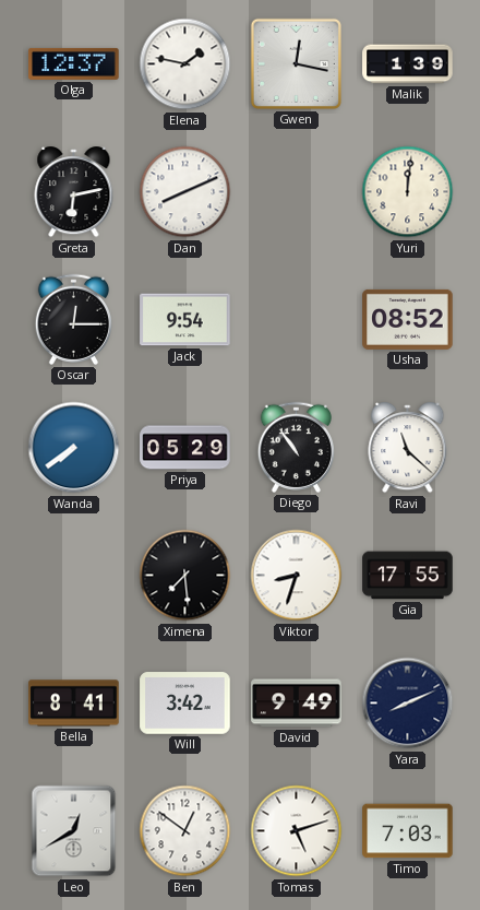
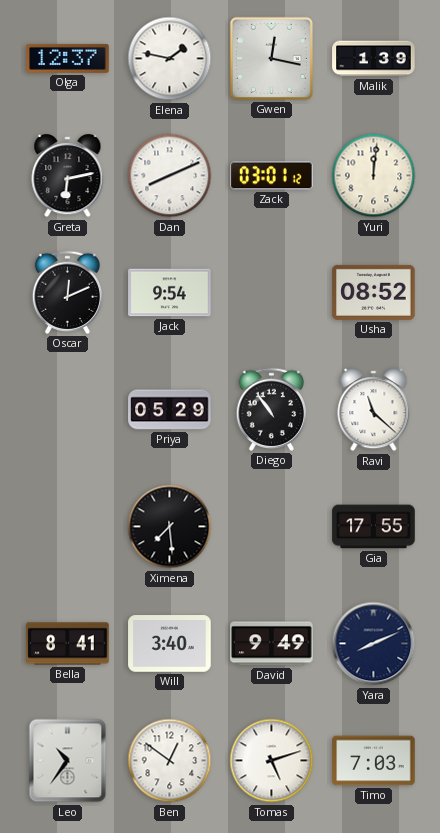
Zack: none -> 03:01 (272, 176)
Oscar: 12:15 -> 12:11 (67, 292)
Wanda: 7:39 -> none (74, 448)
Viktor: 8:33 -> none (297, 576)
Will: 3:42 -> 3:40 (170, 644)
Leo: 12:40 -> 10:36 (68, 761)
